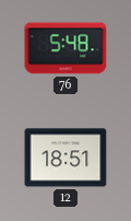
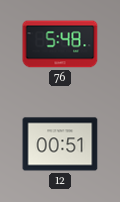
12: 18:51 -> 00:51 (60, 144)
